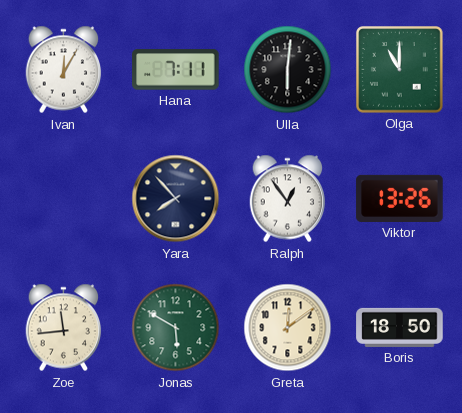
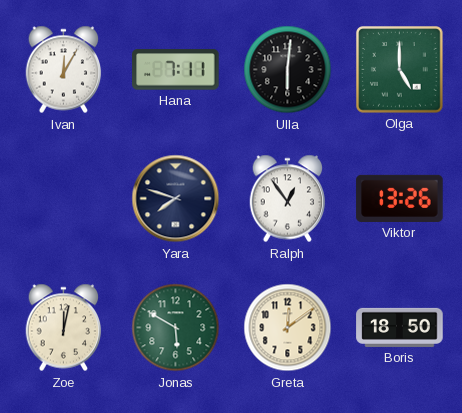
Olga: 11:00 -> 5:00 (400, 70)
Yara: 7:53 -> 7:48 (176, 199)
Zoe: 11:44 -> 12:02 (64, 328)
